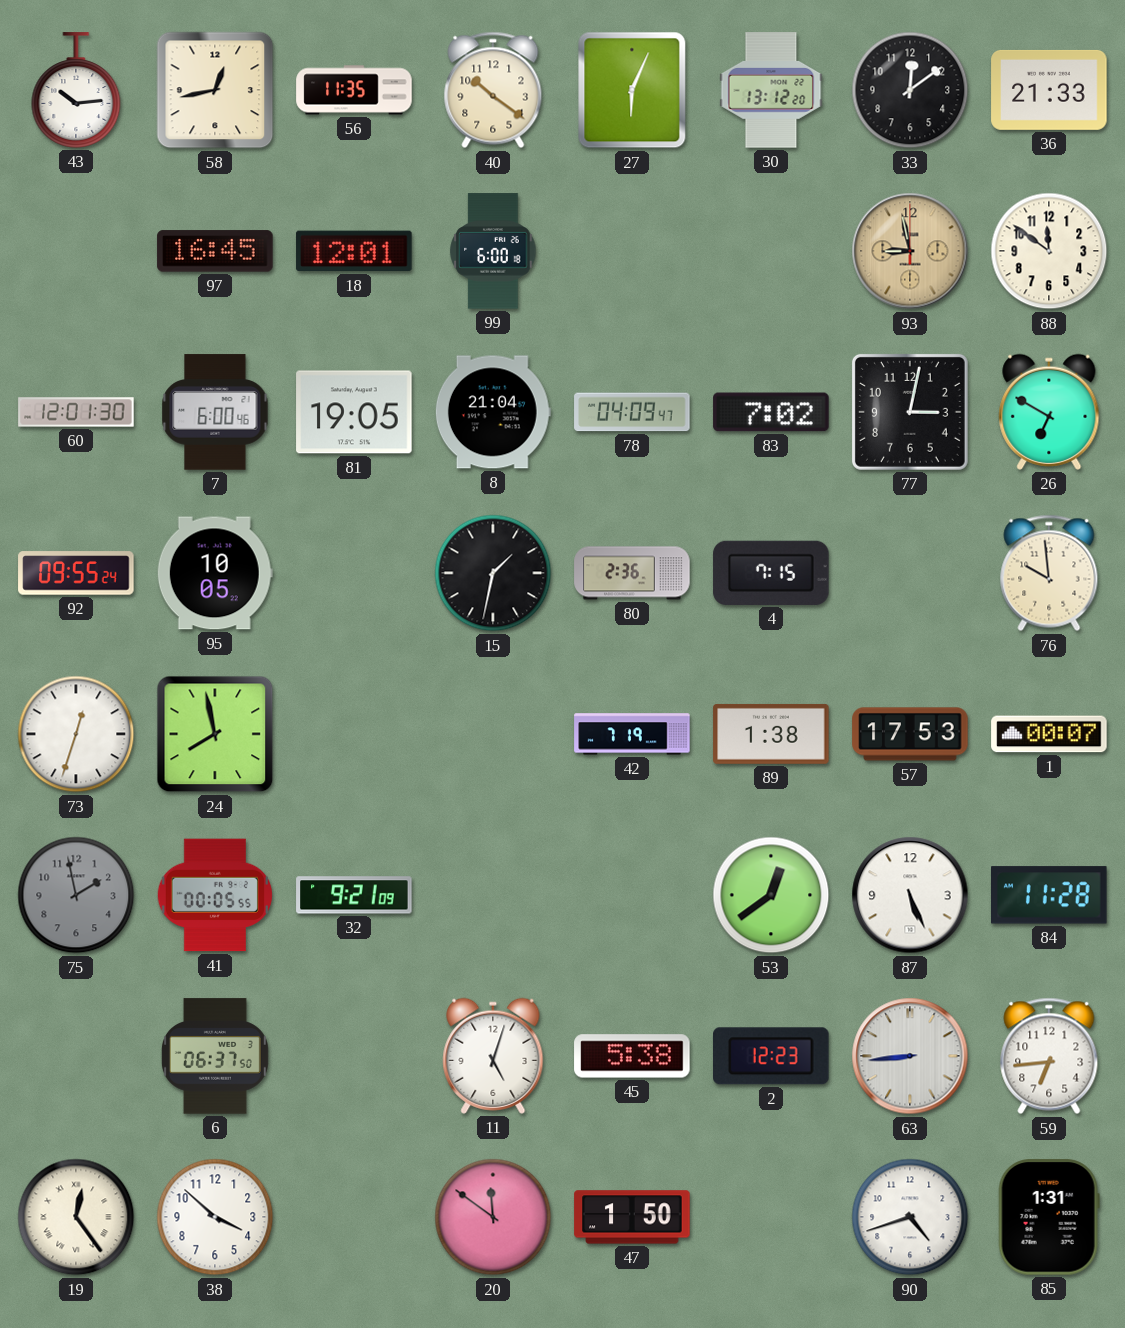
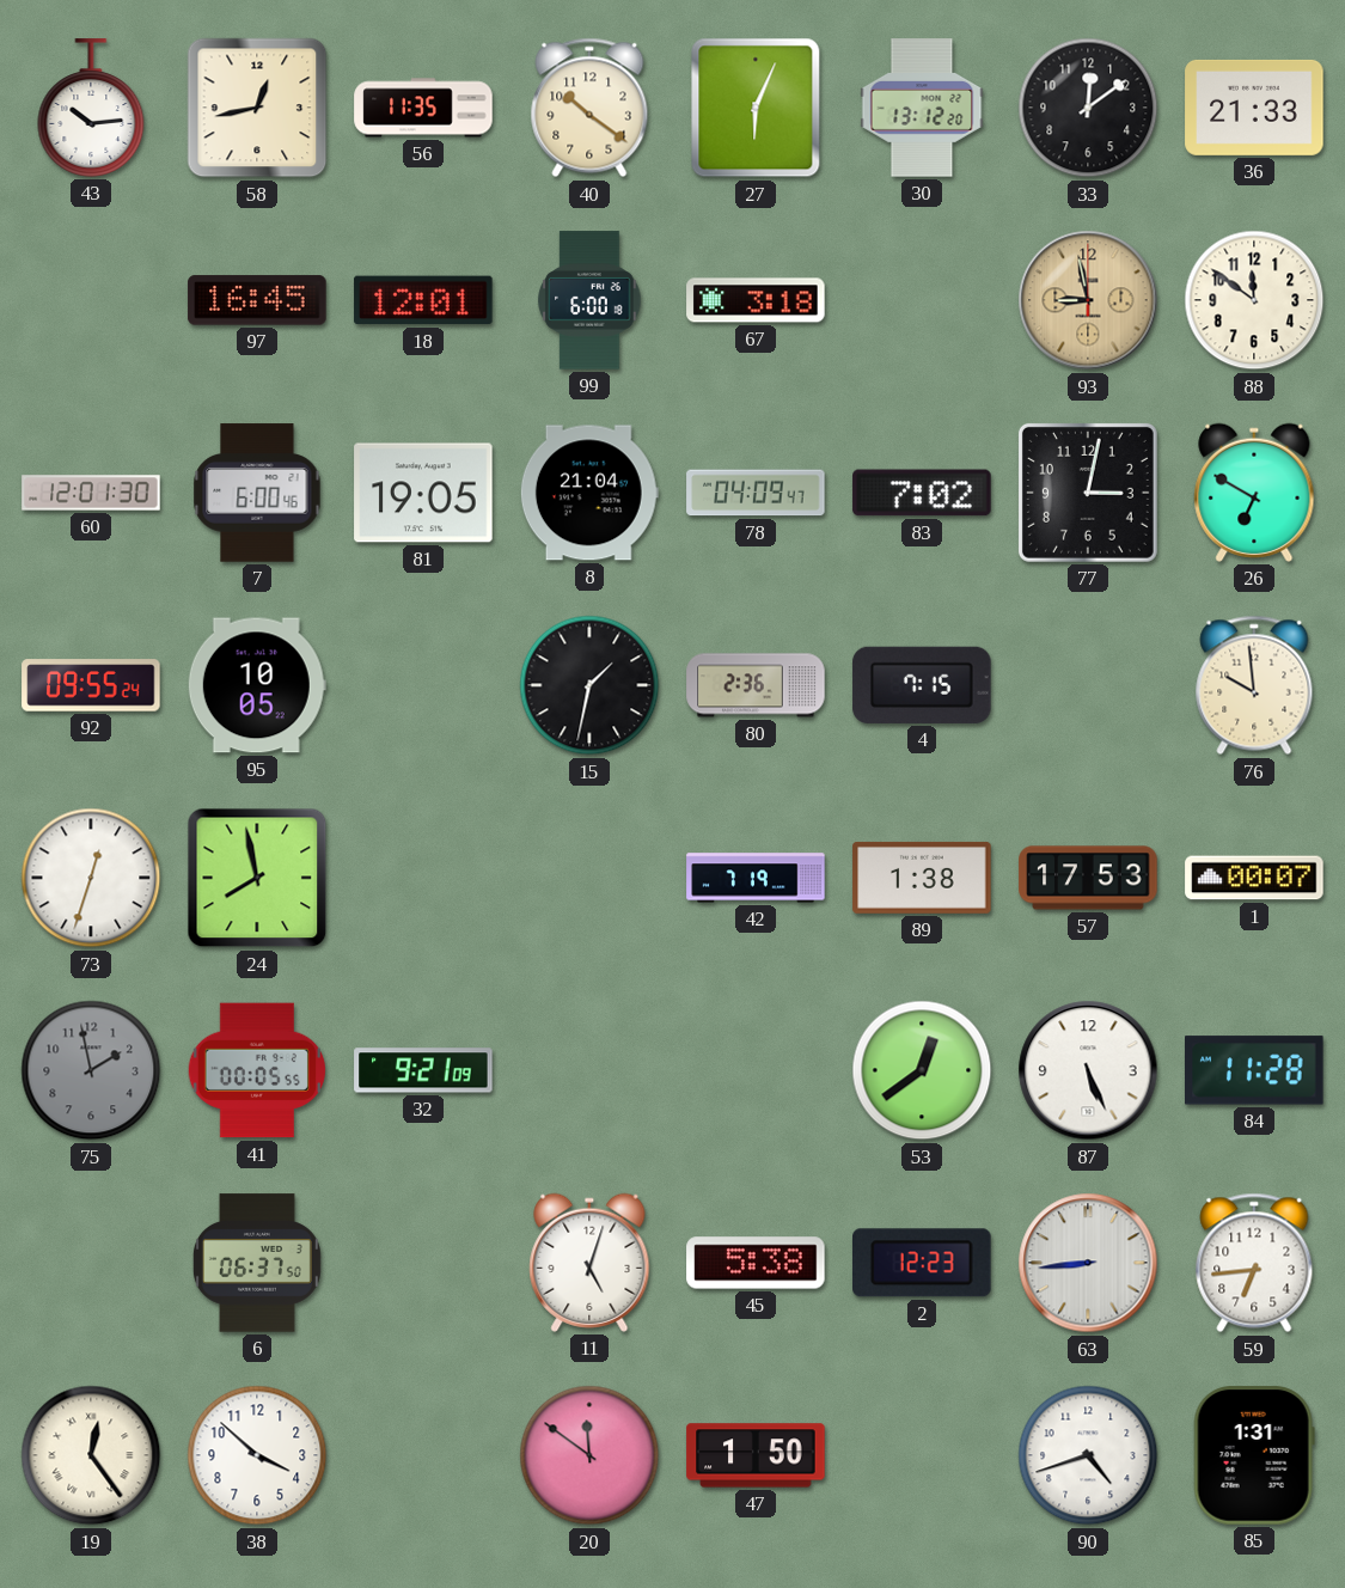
67: none -> 3:18 (756, 300)
